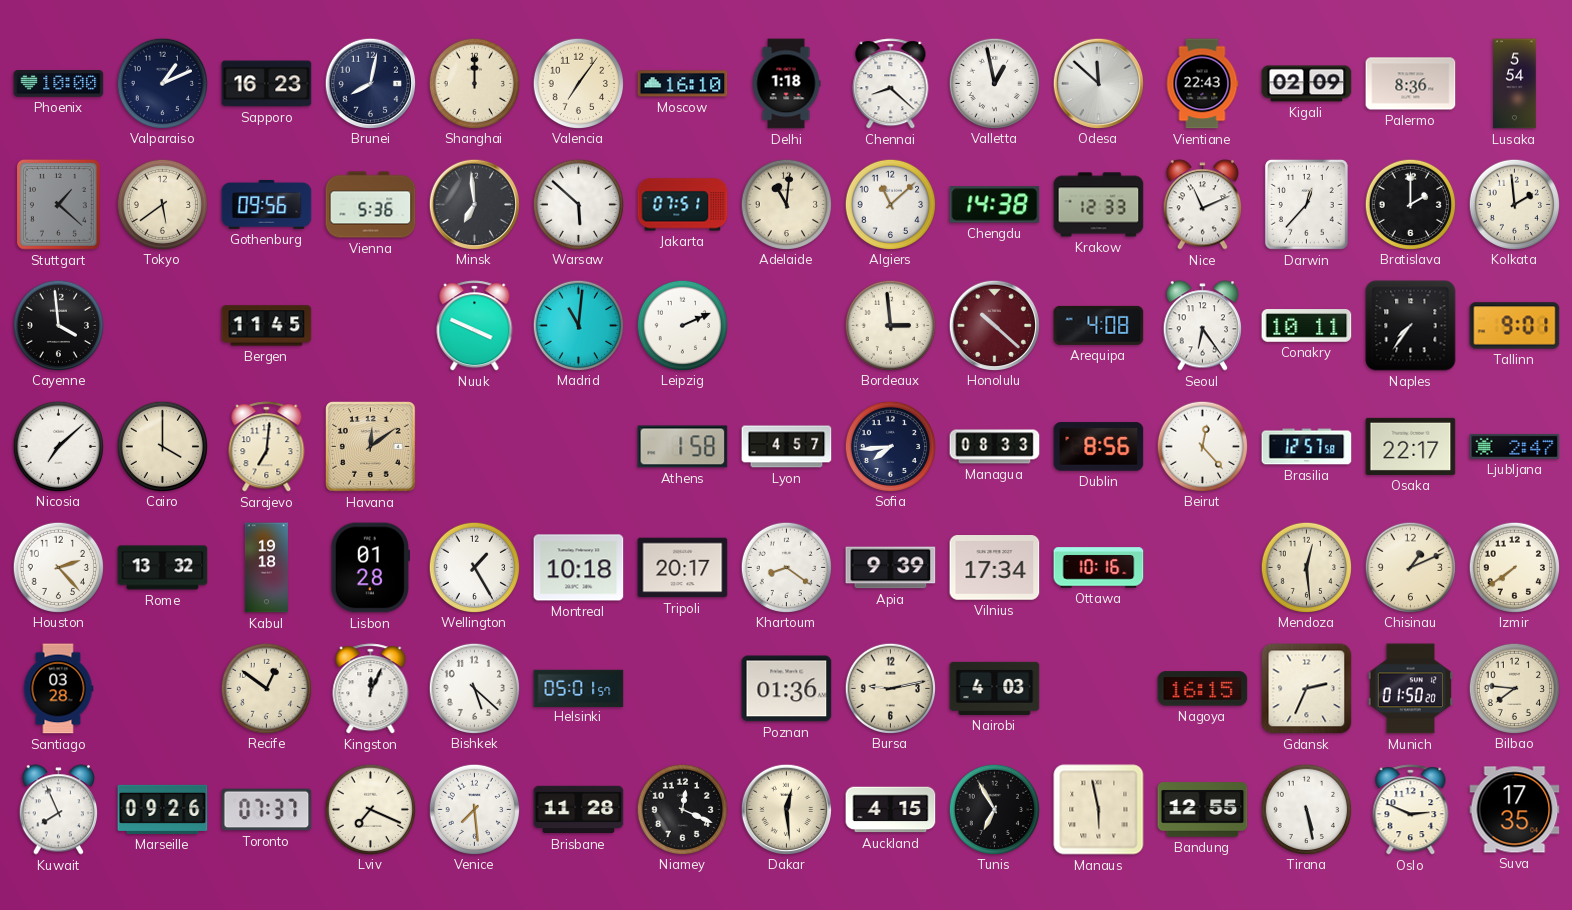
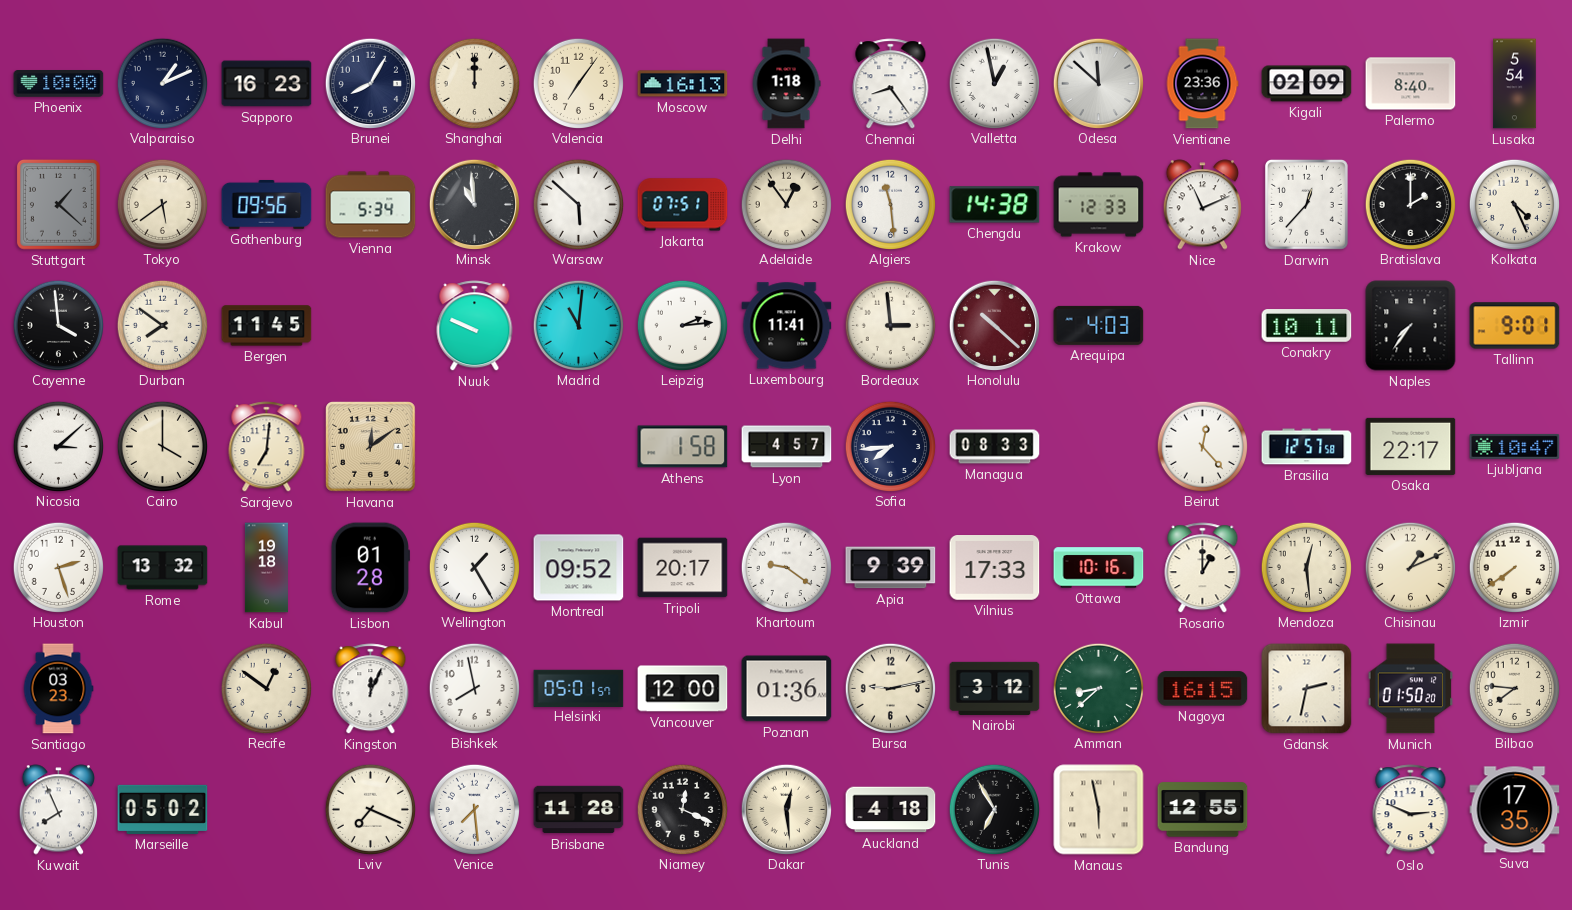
Brunei: 8:02 -> 8:05 (370, 83)
Moscow: 16:10 -> 16:13 (683, 84)
Chennai: 8:22 -> 8:24 (891, 84)
Vientiane: 22:43 -> 23:36 (1202, 84)
Palermo: 8:36 -> 8:40 (1411, 84)
Vienna: 5:36 -> 5:34 (371, 205)
Minsk: 6:59 -> 10:59 (474, 204)
Adelaide: 11:01 -> 12:54 (786, 204)
Algiers: 11:08 -> 11:29 (890, 204)
Kolkata: 1:59 -> 4:26 (1514, 204)
Durban: none -> 7:51 (162, 325)
Nuuk: 3:49 -> 9:49 (475, 326)
Leipzig: 2:11 -> 2:14 (682, 325)
Luxembourg: none -> 11:41 (787, 326)
Arequipa: 4:08 -> 4:03 (1099, 325)
Seoul: 6:24 -> none (1202, 326)
Nicosia: 7:08 -> 3:08 (58, 446)
Dublin: 8:56 -> none (1099, 447)
Ljubljana: 2:47 -> 10:47 (1515, 446)
Houston: 2:23 -> 2:27 (58, 567)
Montreal: 10:18 -> 09:52 (579, 568)
Khartoum: 8:21 -> 9:21 (786, 567)
Vilnius: 17:34 -> 17:33 (995, 568)
Rosario: none -> 1:00 (1203, 568)
Santiago: 03:28 -> 03:23 (58, 689)
Bishkek: 5:22 -> 7:58 (474, 688)
Vancouver: none -> 12:00 (683, 689)
Nairobi: 4:03 -> 3:12 (995, 688)
Amman: none -> 8:38 (1098, 688)
Gdansk: 2:34 -> 2:32 (1307, 689)
Marseille: 09:26 -> 05:02 (163, 809)
Toronto: 07:37 -> none (267, 810)
Auckland: 4:15 -> 4:18 (891, 810)
Tirana: 5:28 -> none (1306, 809)
